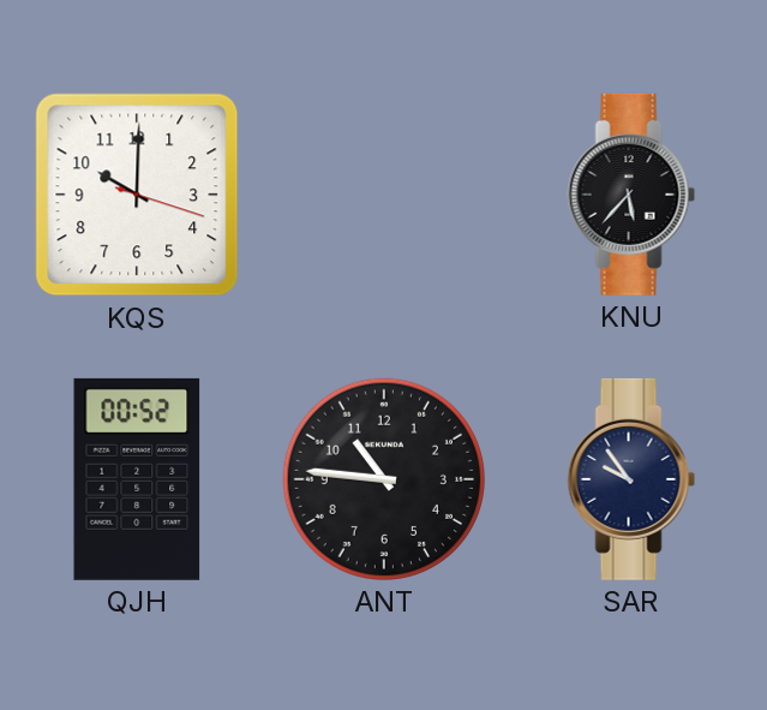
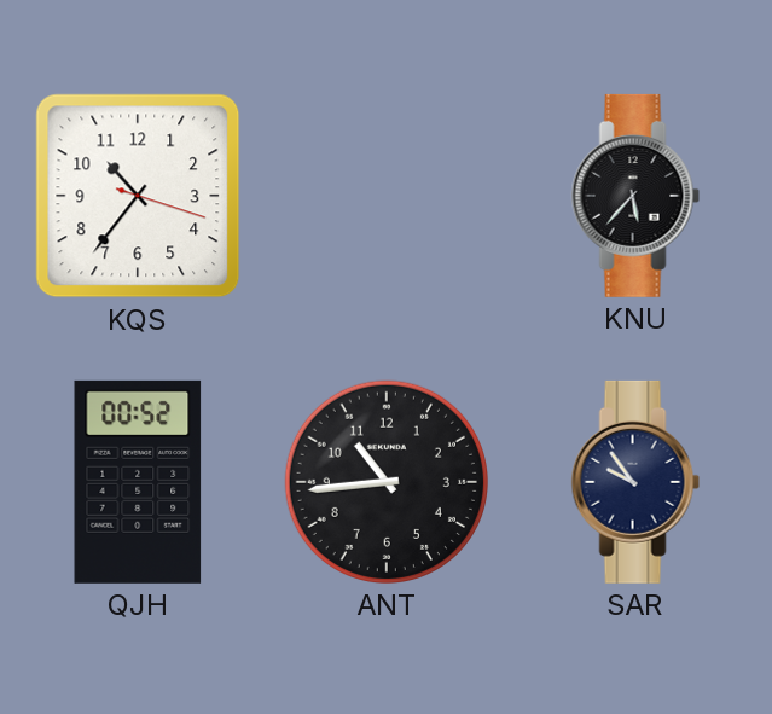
KQS: 10:00 -> 10:36 (138, 196)
ANT: 10:46 -> 10:44 (387, 482)
